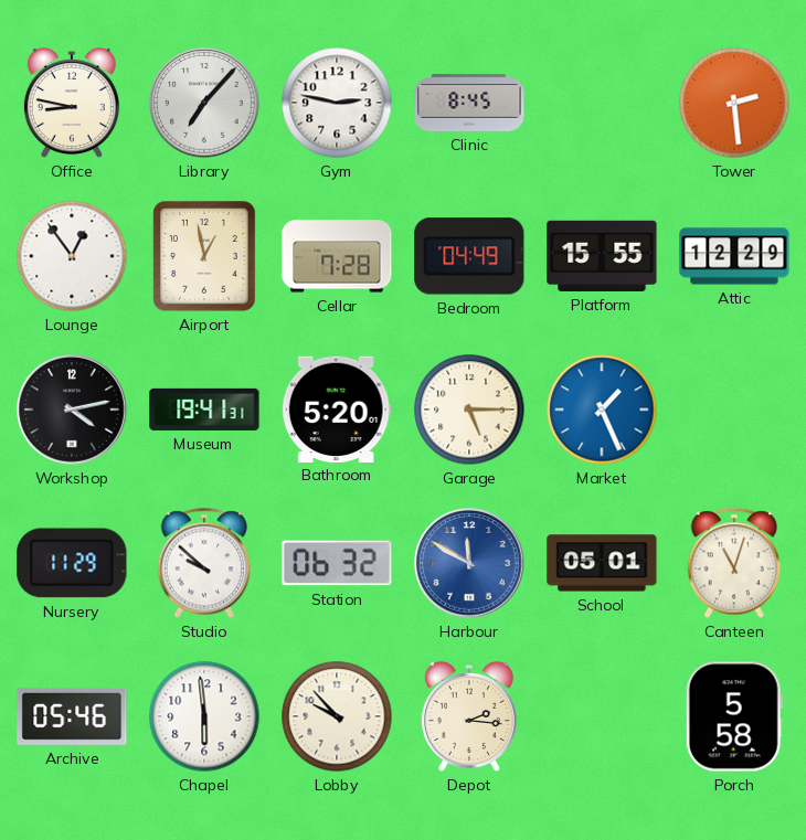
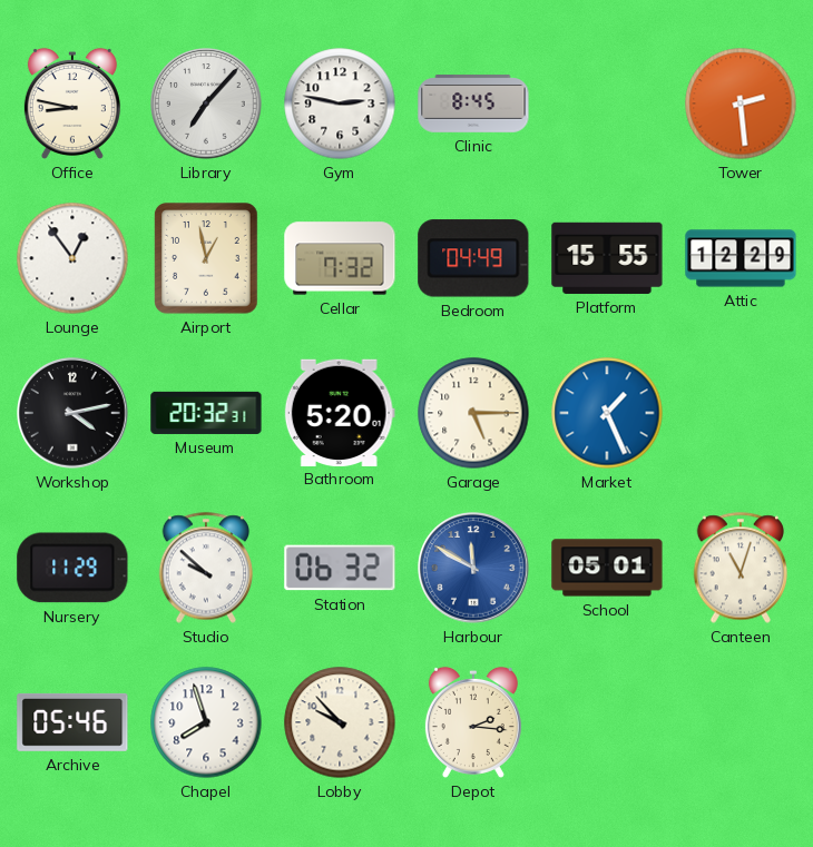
Cellar: 7:28 -> 7:32 (340, 258)
Museum: 19:41 -> 20:32 (206, 413)
Chapel: 5:59 -> 7:57 (206, 722)
Porch: 5:58 -> none (734, 716)
